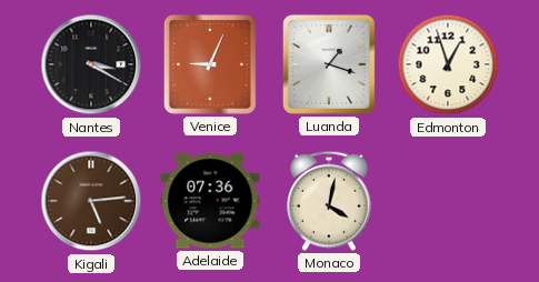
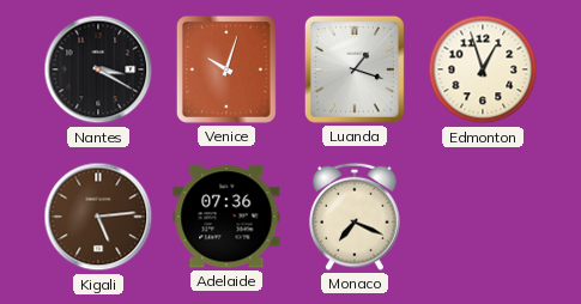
Venice: 9:04 -> 10:03 (226, 69)
Monaco: 4:02 -> 7:19 (355, 217)
